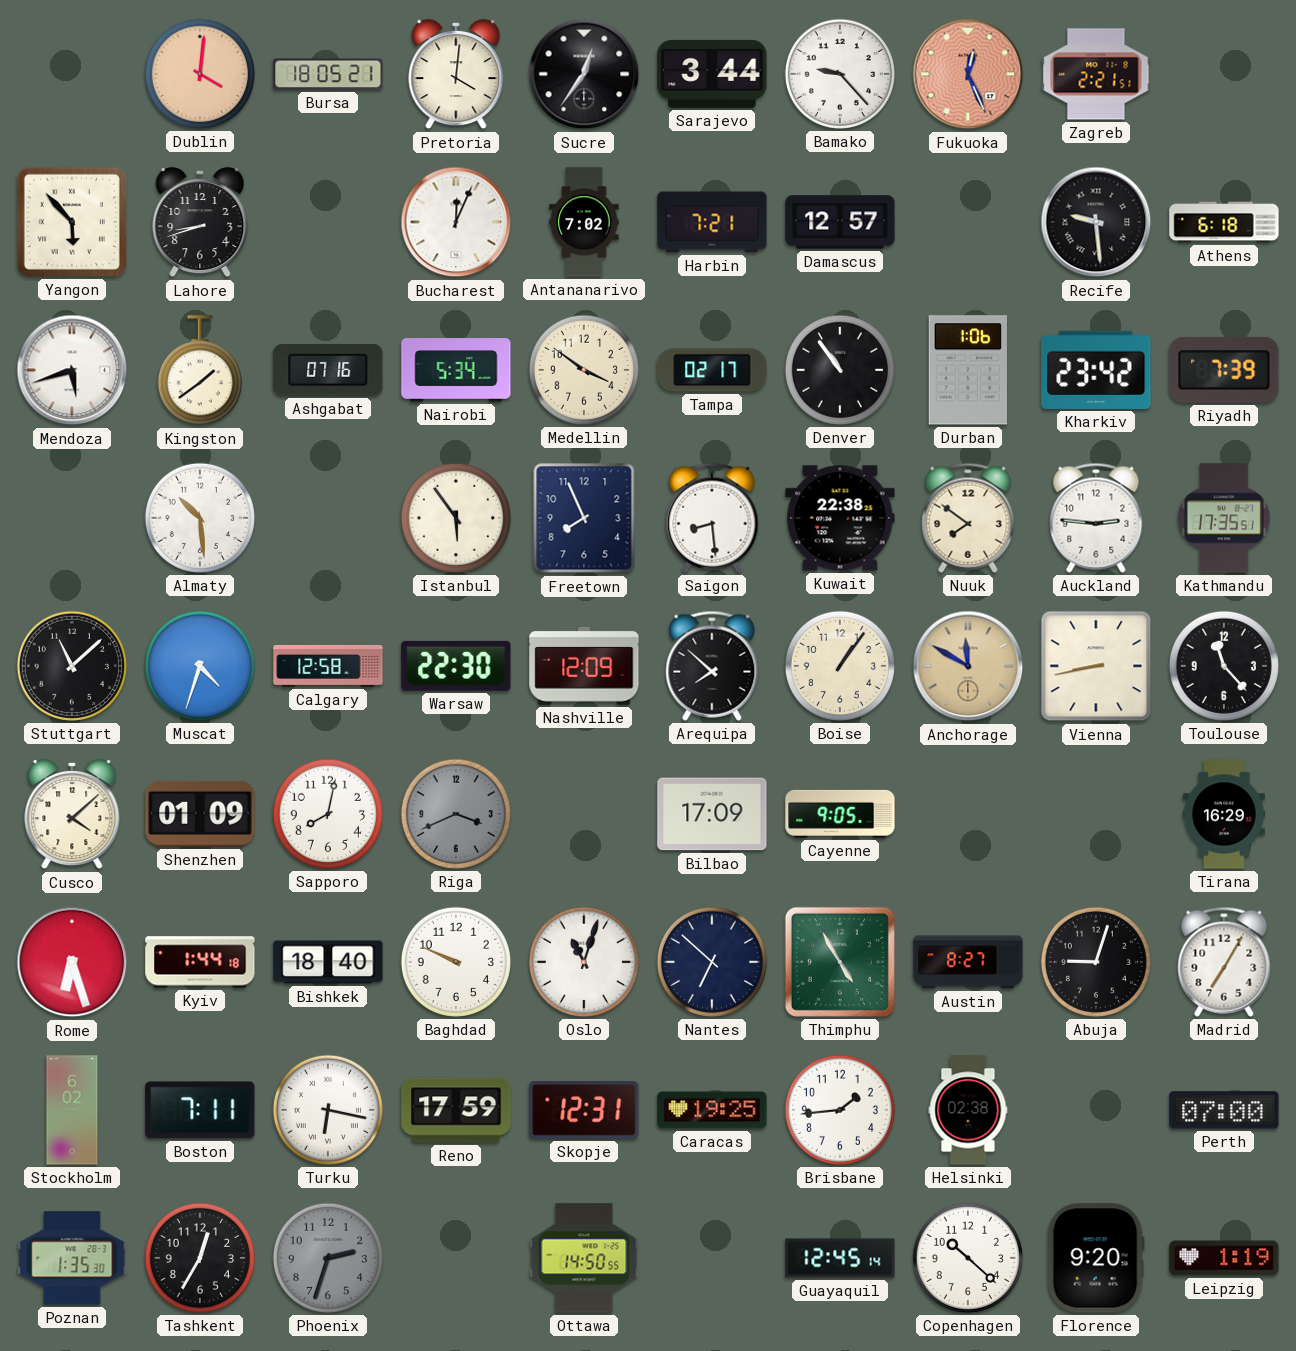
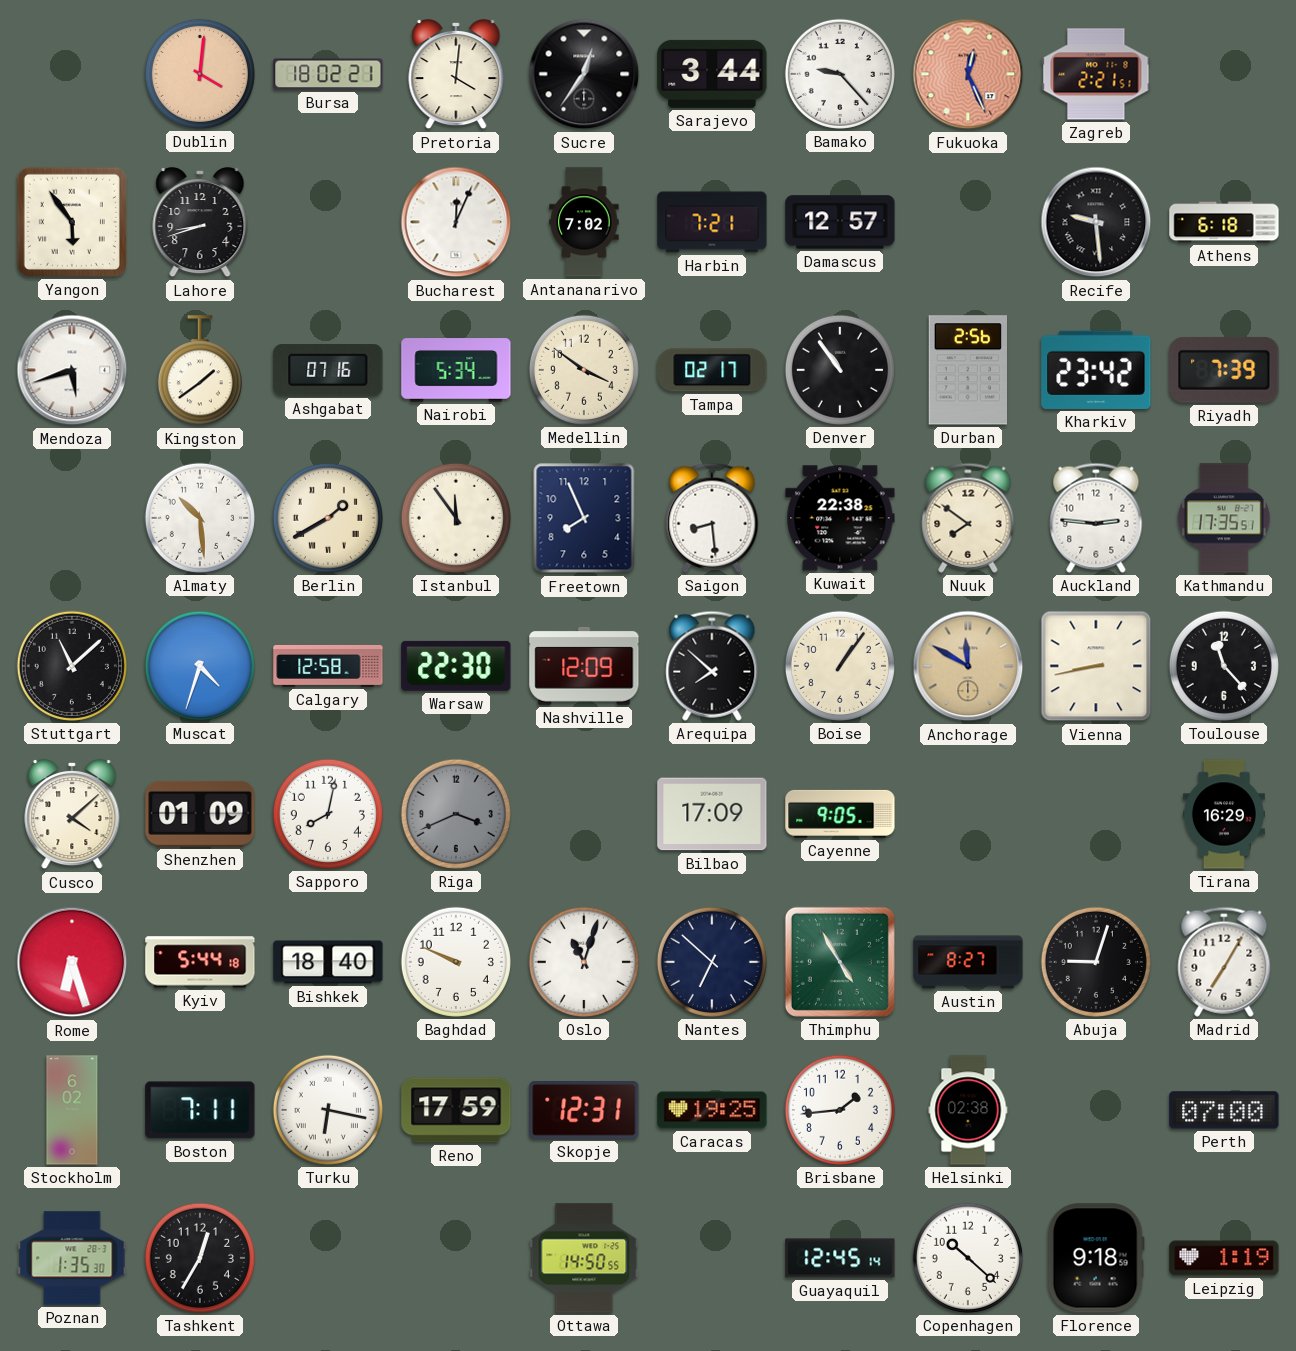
Bursa: 18:05 -> 18:02 (328, 74)
Yangon: 5:53 -> 5:54 (72, 222)
Durban: 1:06 -> 2:56 (967, 370)
Berlin: none -> 1:40 (328, 518)
Istanbul: 5:54 -> 11:54 (456, 518)
Kyiv: 1:44 -> 5:44 (200, 962)
Phoenix: 2:33 -> none (328, 1258)
Florence: 9:20 -> 9:18 (1096, 1258)
